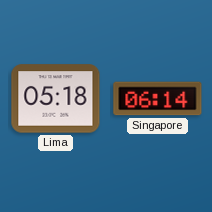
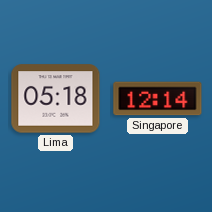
Singapore: 06:14 -> 12:14 (158, 99)
